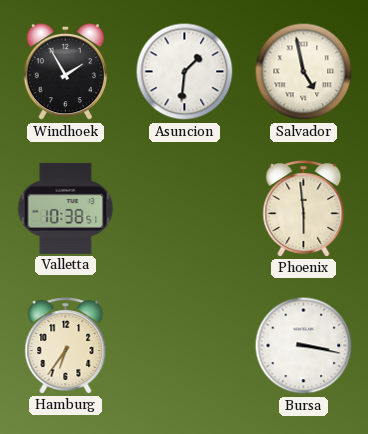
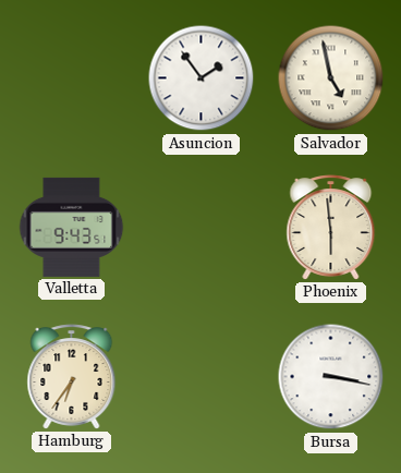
Windhoek: 1:55 -> none (65, 72)
Asuncion: 1:31 -> 1:54 (202, 78)
Valletta: 10:38 -> 9:43 (72, 227)
